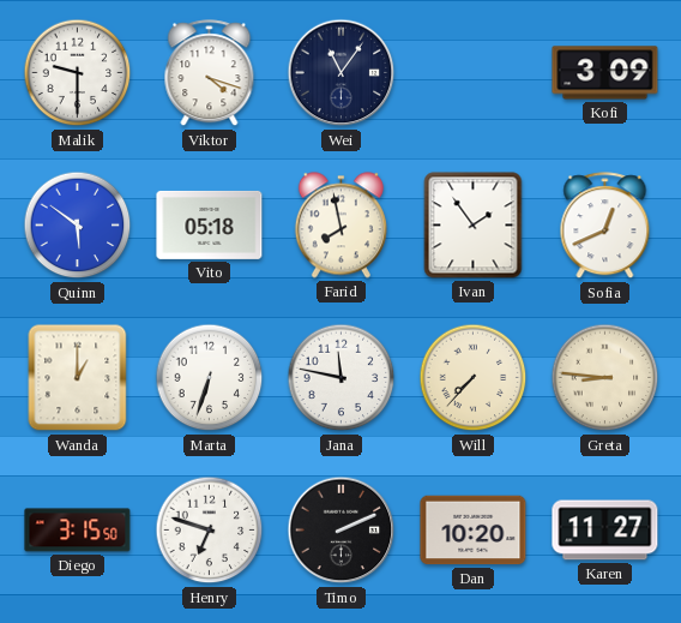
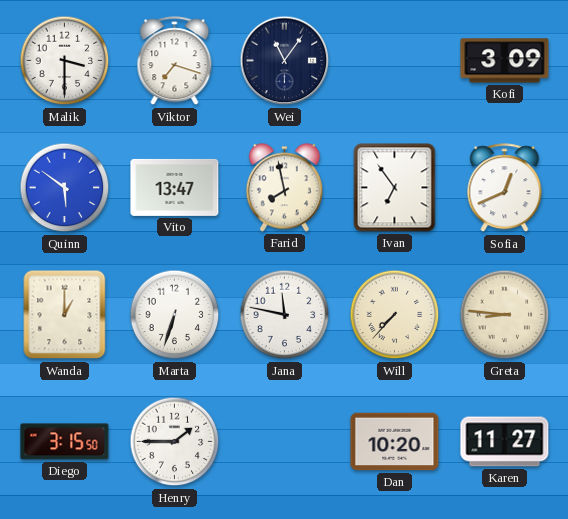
Malik: 9:30 -> 3:30 (65, 61)
Viktor: 4:18 -> 7:18 (175, 61)
Vito: 05:18 -> 13:47 (175, 187)
Ivan: 1:54 -> 6:54 (395, 188)
Henry: 6:48 -> 1:45 (175, 442)
Timo: 2:11 -> none (342, 531)
